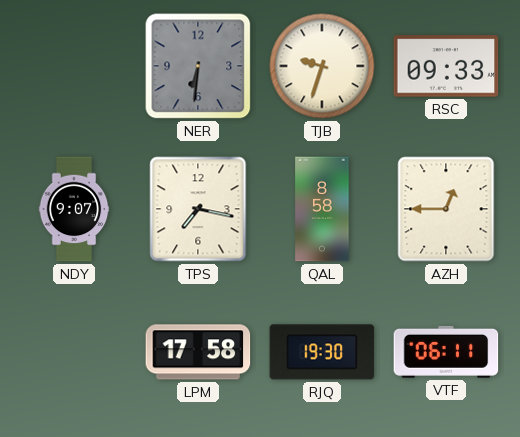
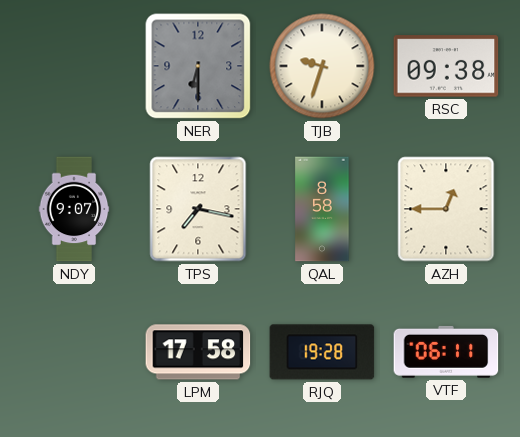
NER: 6:31 -> 6:30 (198, 66)
RSC: 09:33 -> 09:38 (446, 66)
RJQ: 19:30 -> 19:28 (322, 352)
